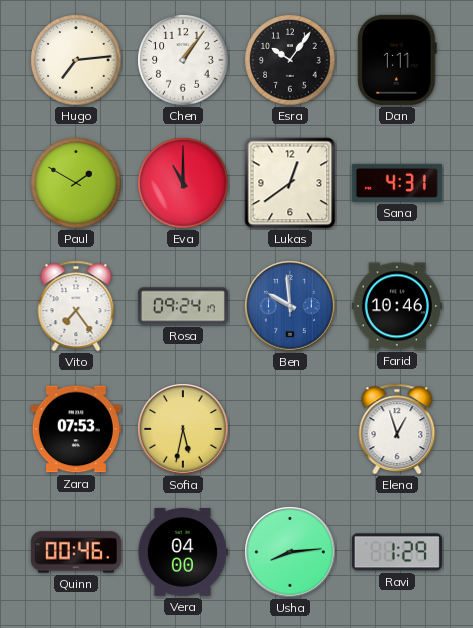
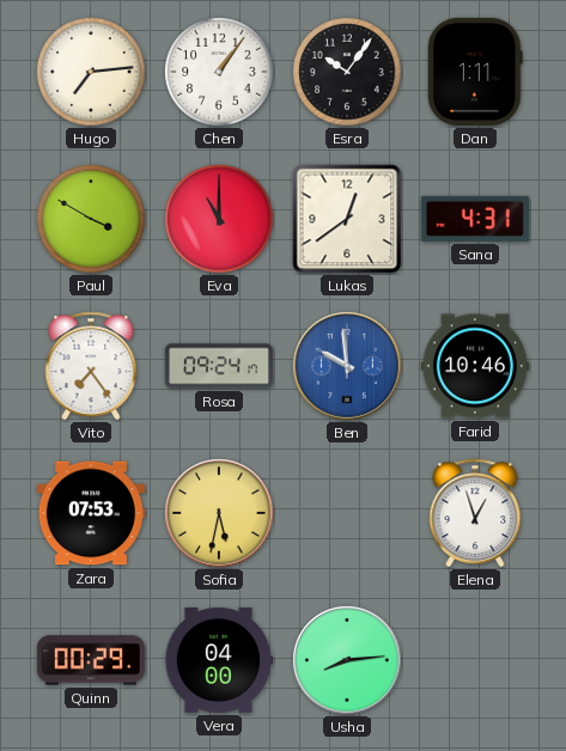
Paul: 1:50 -> 3:50 (91, 219)
Quinn: 00:46 -> 00:29 (91, 660)
Ravi: 1:29 -> none (397, 552)
